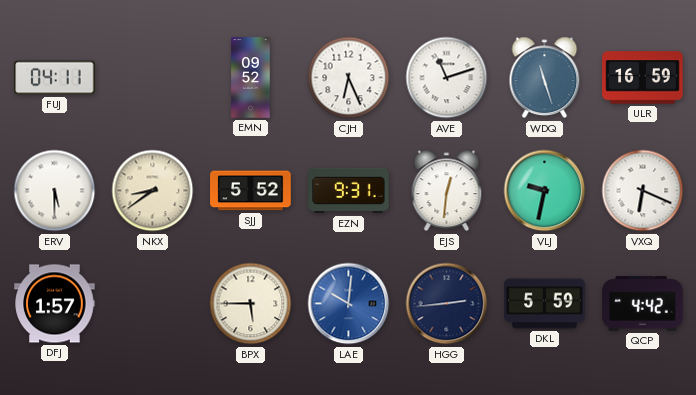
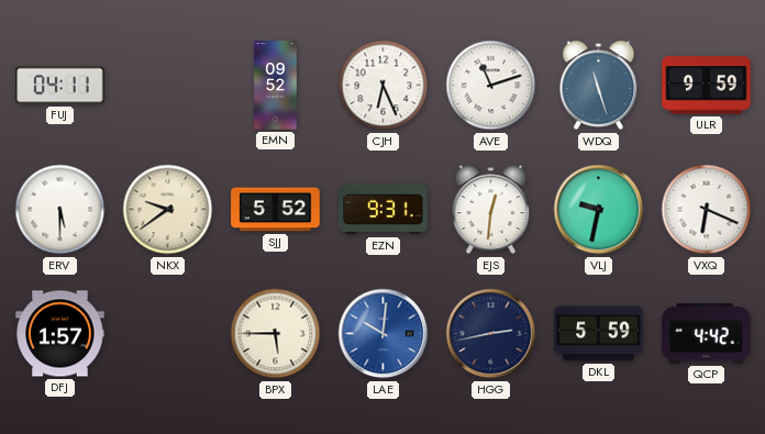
ULR: 16:59 -> 9:59 (707, 86)
NKX: 8:39 -> 9:39 (168, 210)
HGG: 2:44 -> 2:43 (491, 334)
